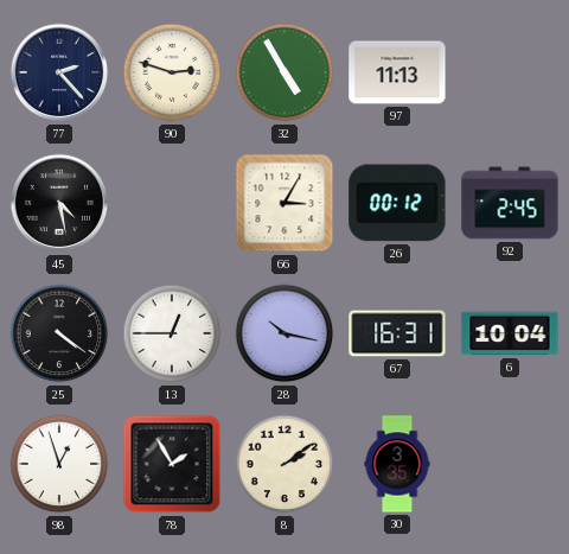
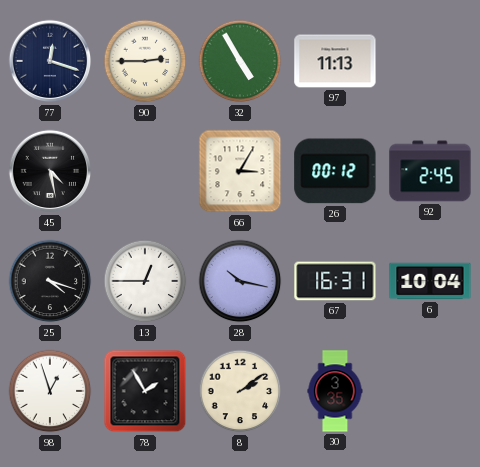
77: 2:23 -> 12:18 (50, 61)
90: 2:48 -> 2:45 (145, 61)
25: 4:21 -> 4:18 (50, 281)
